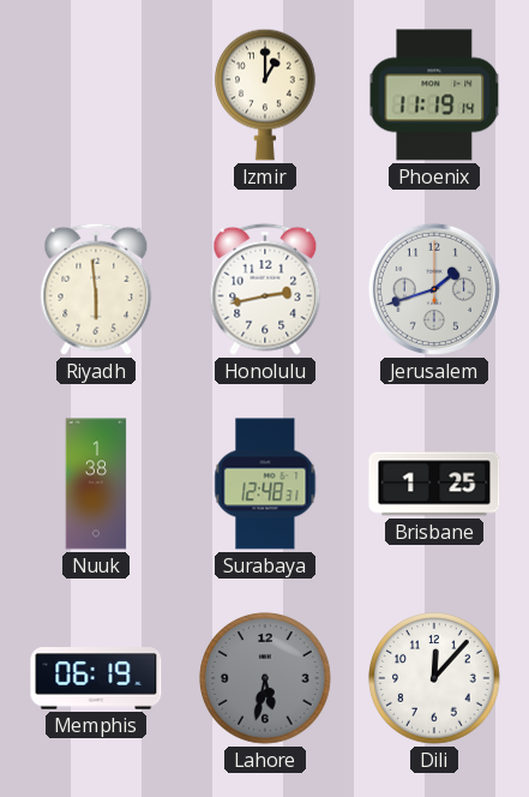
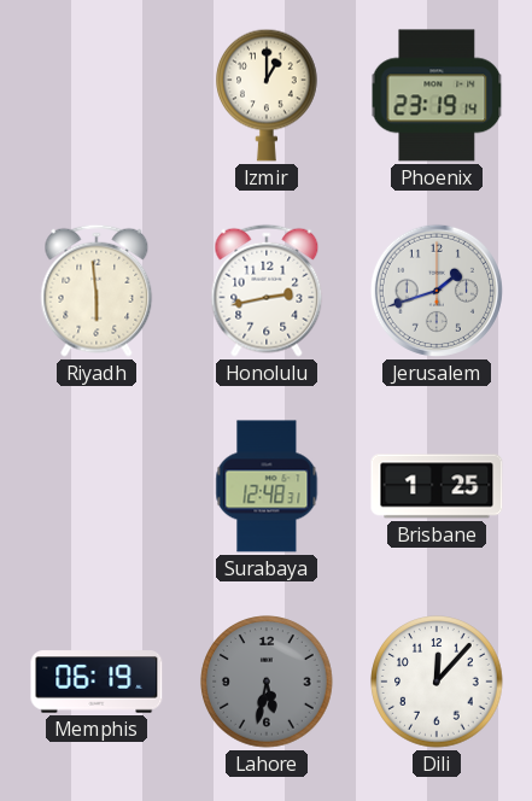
Phoenix: 11:19 -> 23:19 (437, 95)
Nuuk: 1:38 -> none (96, 484)
